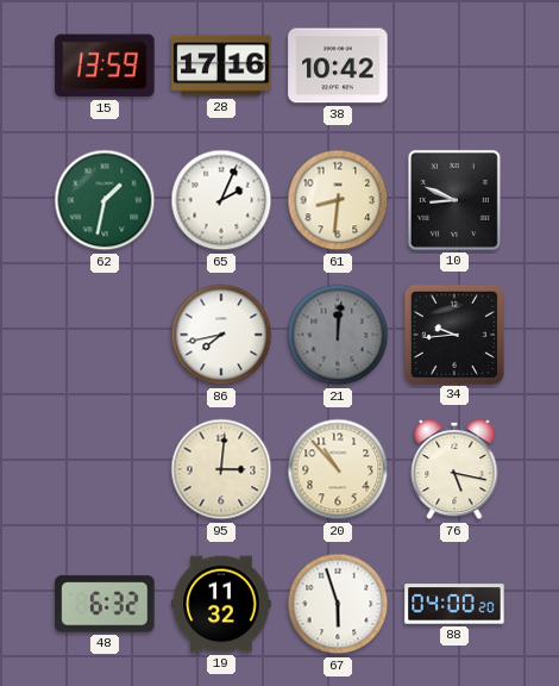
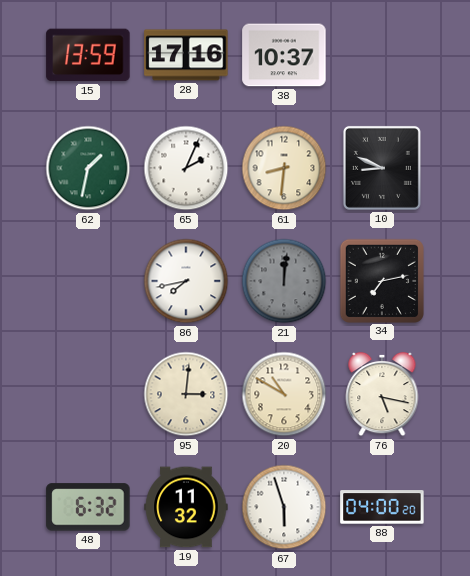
38: 10:42 -> 10:37 (284, 55)
34: 9:44 -> 7:13 (381, 280)
20: 10:53 -> 10:50 (284, 394)
